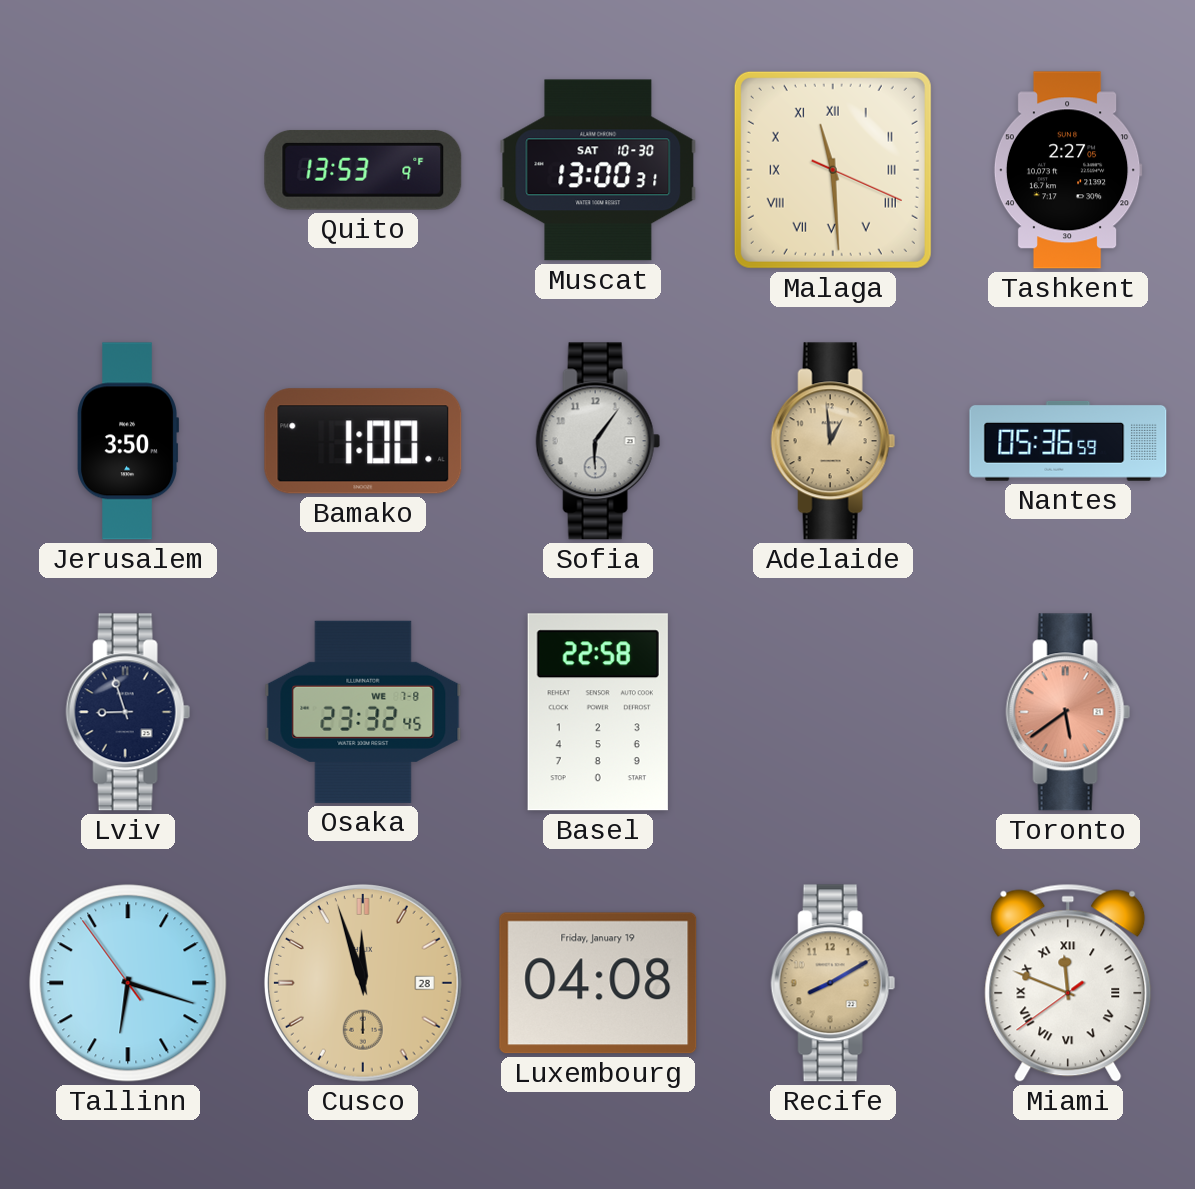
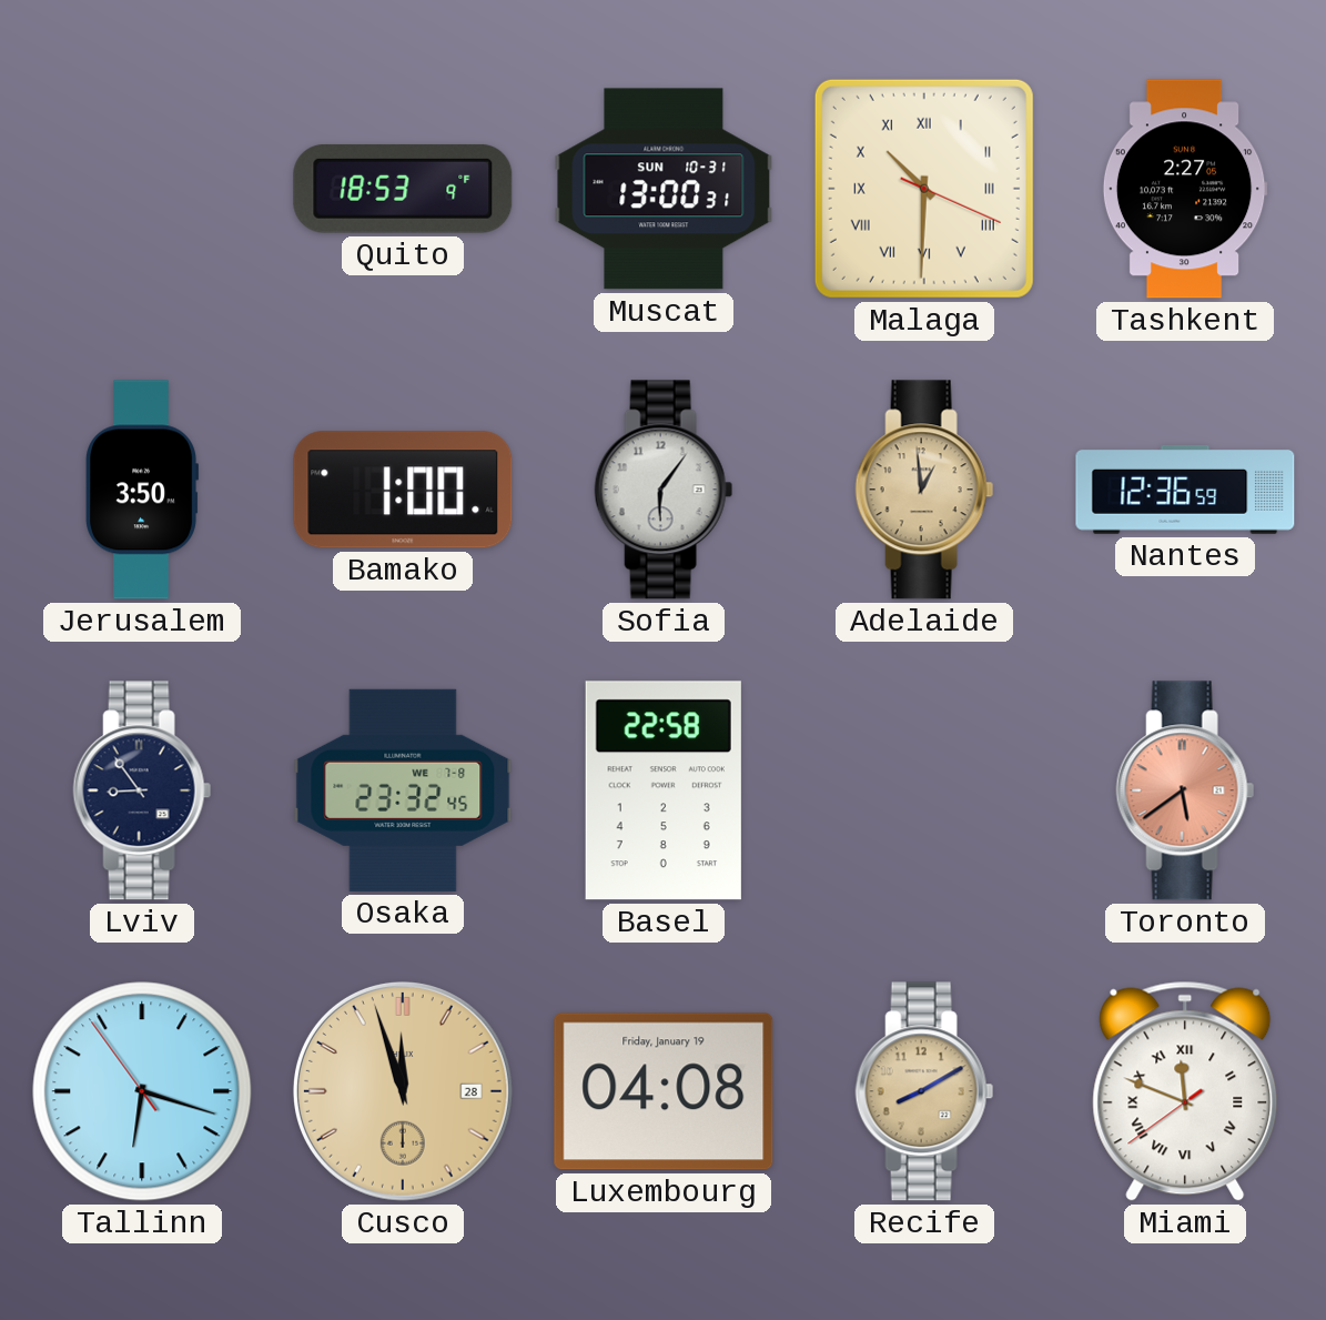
Quito: 13:53 -> 18:53 (403, 189)
Muscat date: SAT 10-30 -> SUN 10-31 (664, 189)
Malaga: 11:29 -> 10:30 (924, 189)
Nantes: 05:36 -> 12:36 (1185, 490)
Lviv: 8:57 -> 8:54 (142, 790)
